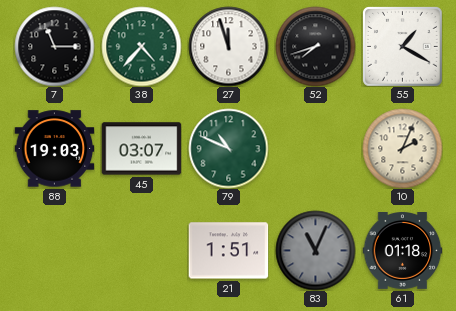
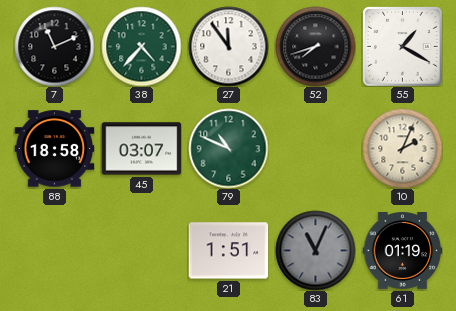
7: 11:15 -> 11:11 (54, 46)
27: 11:57 -> 11:54 (228, 46)
88: 19:03 -> 18:58 (54, 149)
61: 01:18 -> 01:19 (402, 251)
